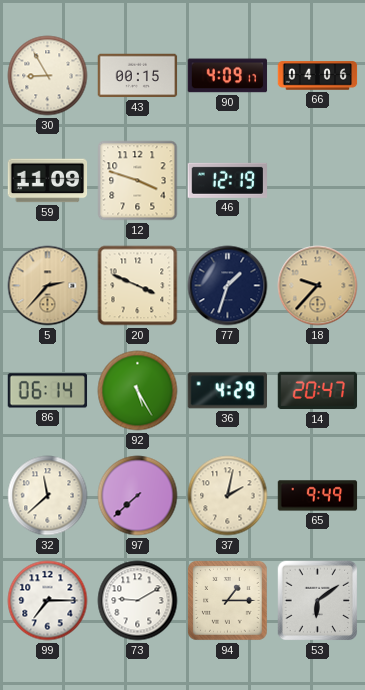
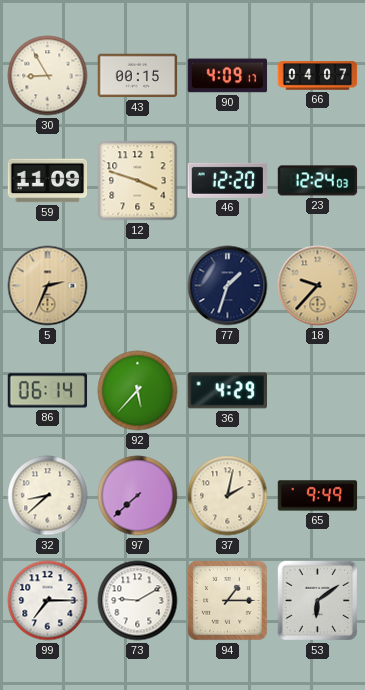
66: 04:06 -> 04:07 (318, 76)
46: 12:19 -> 12:20 (228, 180)
23: none -> 12:24 (318, 181)
5: 2:37 -> 2:34 (48, 286)
20: 3:49 -> none (138, 286)
92: 5:25 -> 5:37 (138, 391)
14: 20:47 -> none (318, 391)
32: 11:38 -> 8:38 (48, 496)
